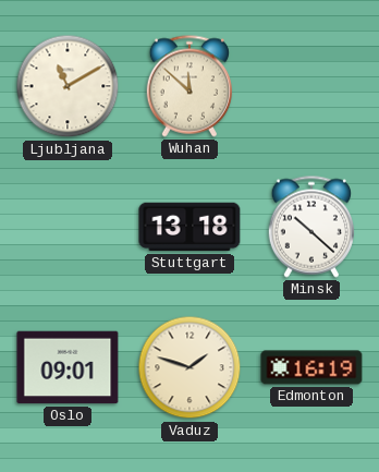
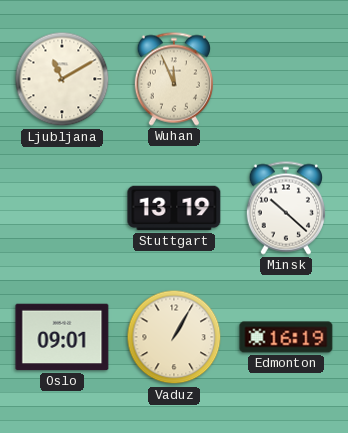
Wuhan: 11:52 -> 11:56 (174, 79)
Stuttgart: 13:18 -> 13:19 (174, 208)
Vaduz: 1:48 -> 1:05 (174, 337)
